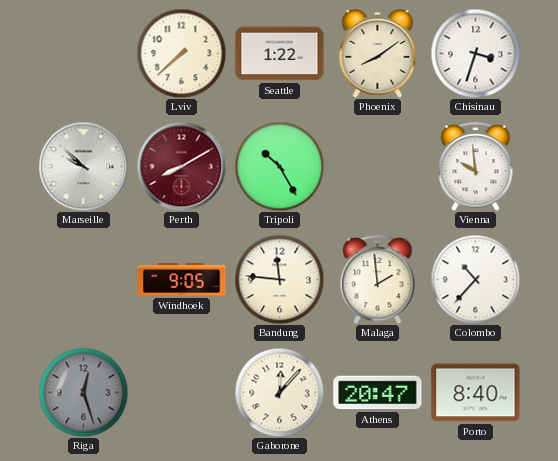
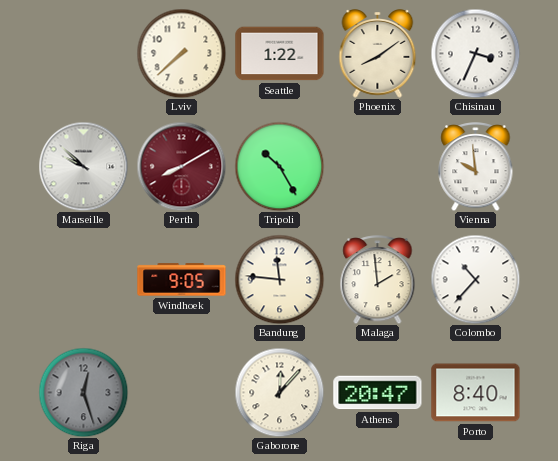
Chisinau: 3:33 -> 3:34 (475, 53)
